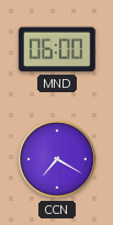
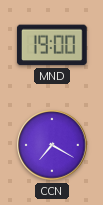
MND: 06:00 -> 19:00 (52, 45)
